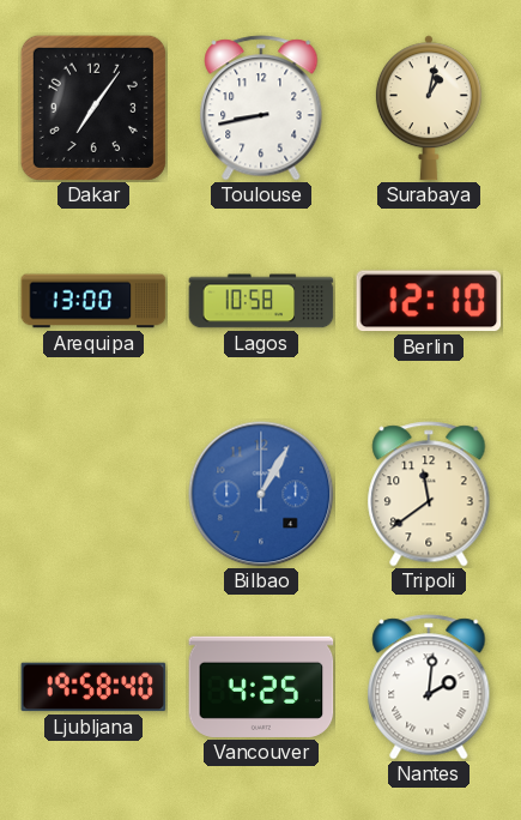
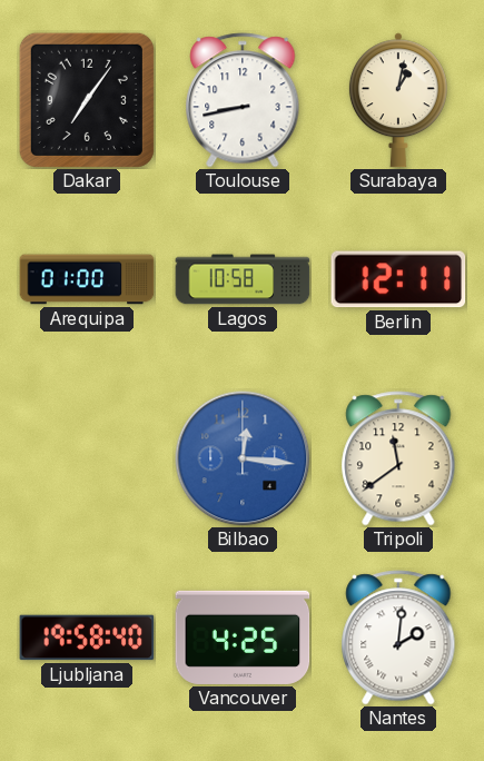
Arequipa: 13:00 -> 01:00 (87, 279)
Berlin: 12:10 -> 12:11 (398, 279)
Bilbao: 1:05 -> 12:16 (243, 458)
